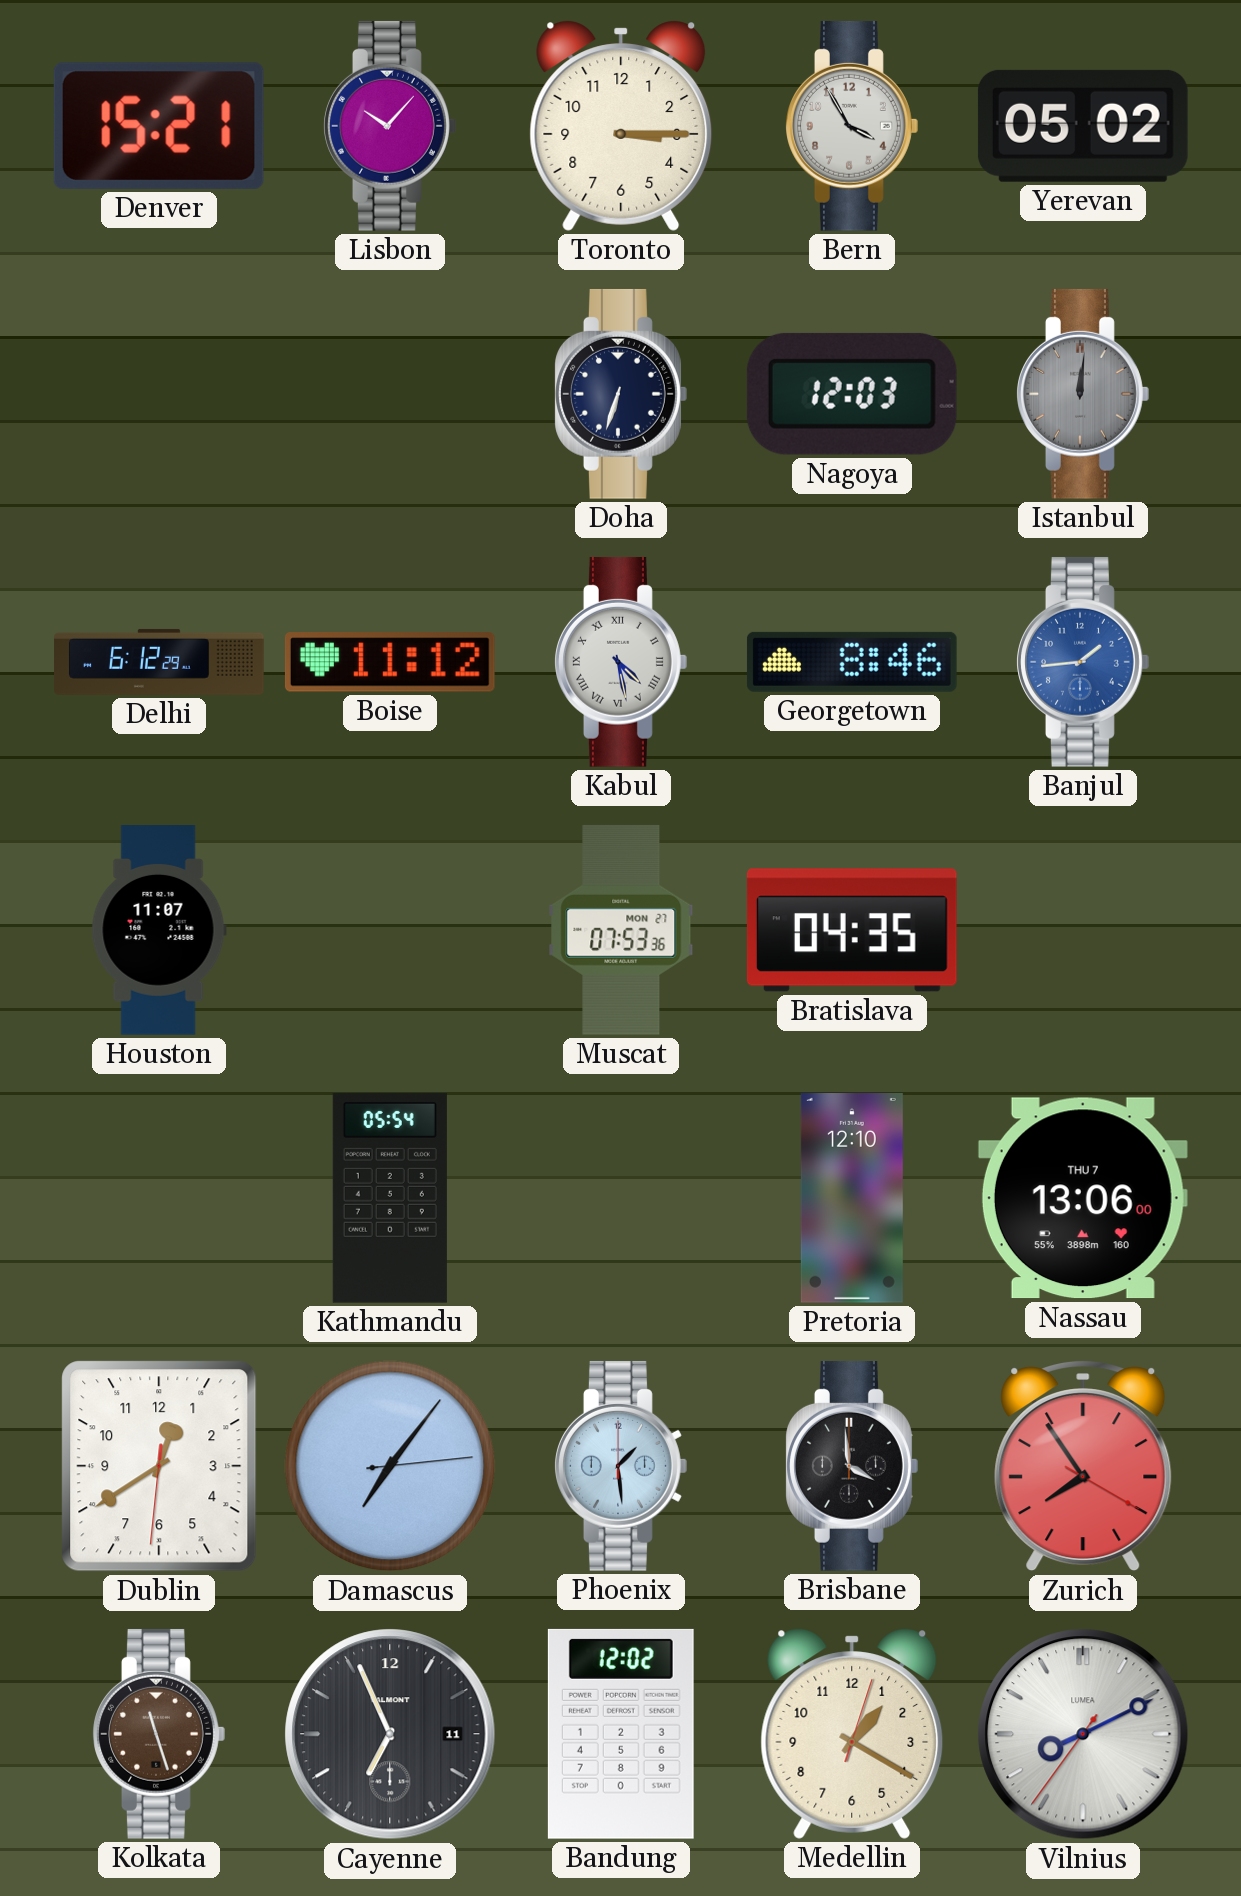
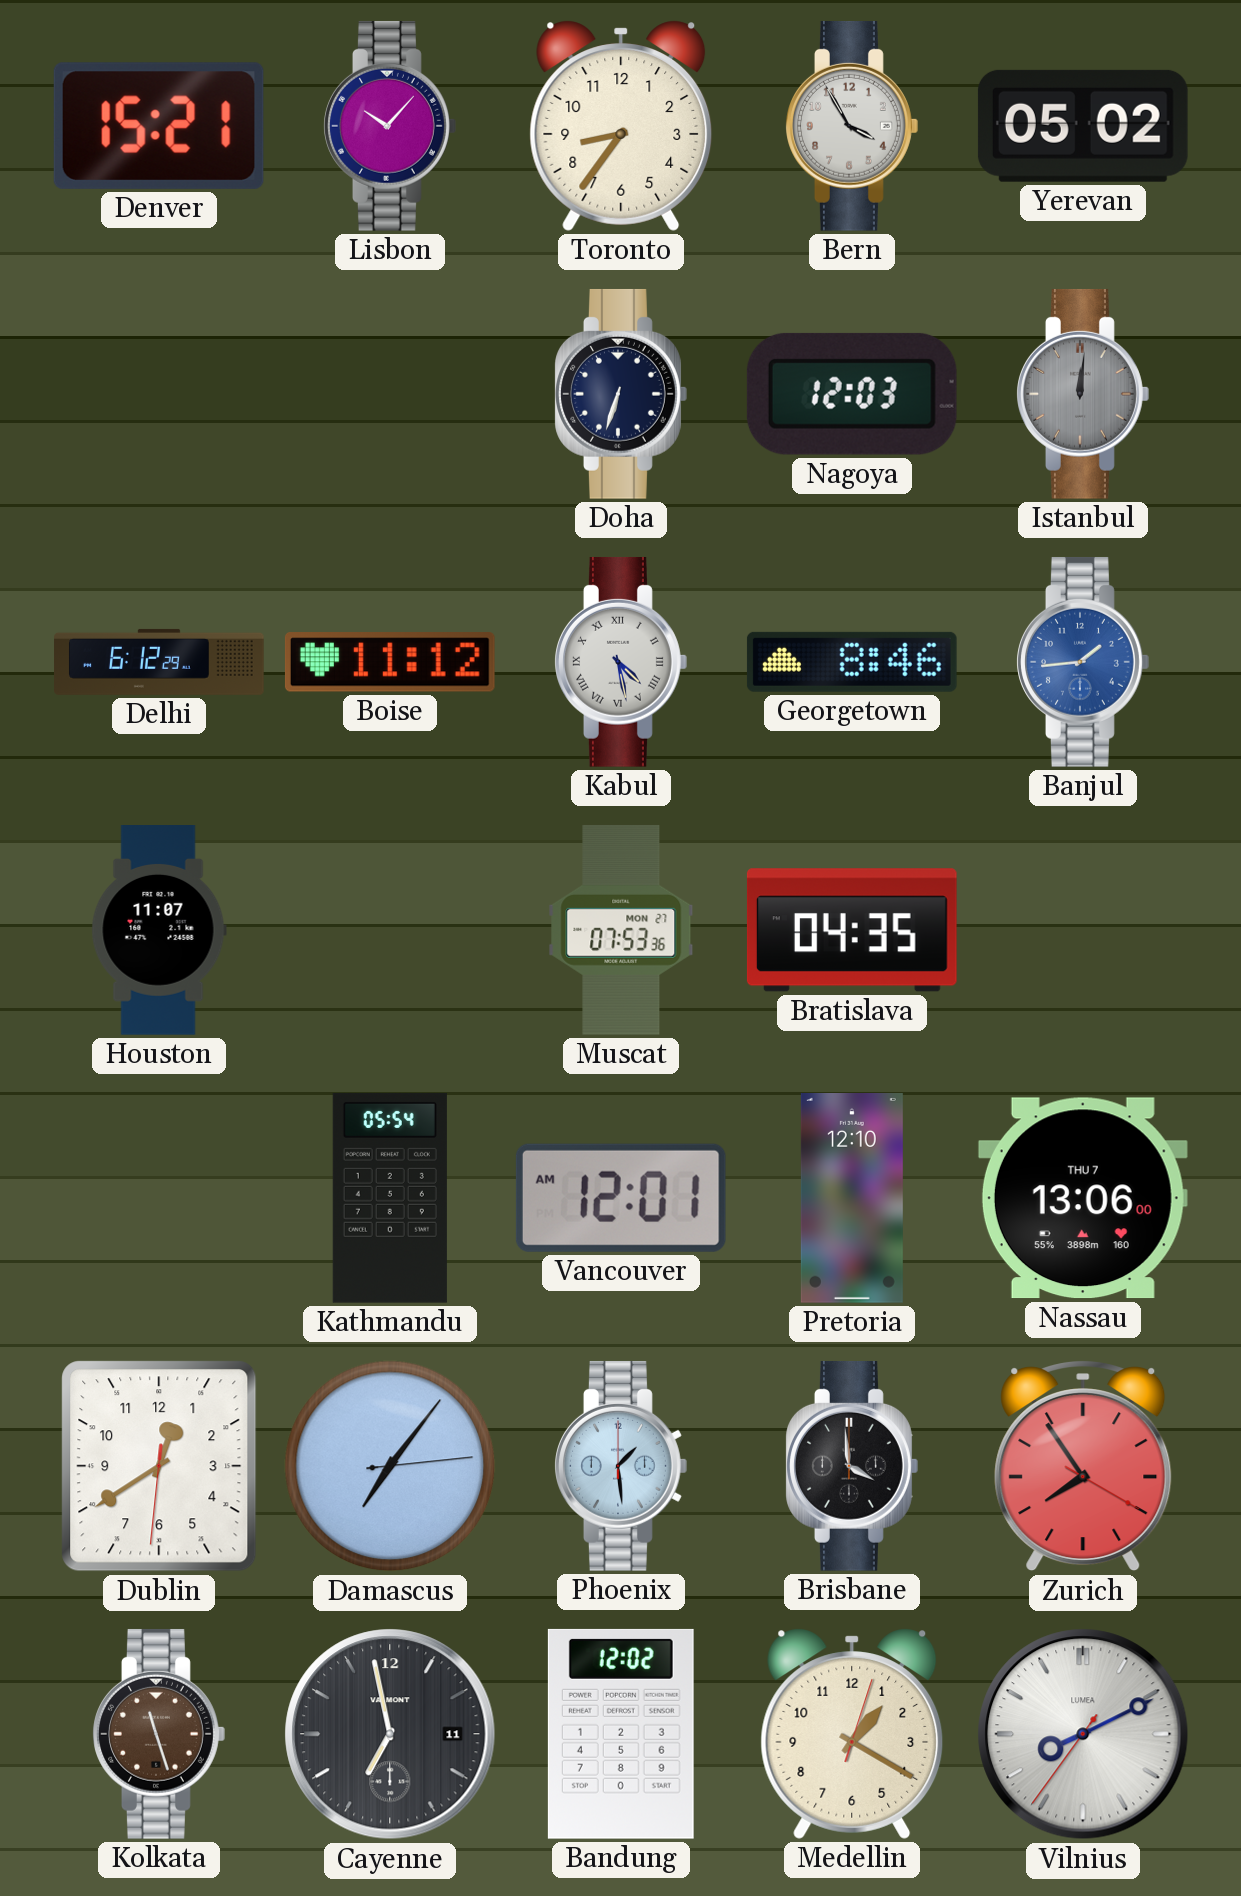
Toronto: 3:15 -> 8:36 (621, 126)
Vancouver: none -> 12:01 (621, 1198)
Cayenne: 6:56 -> 6:58 (390, 1734)
